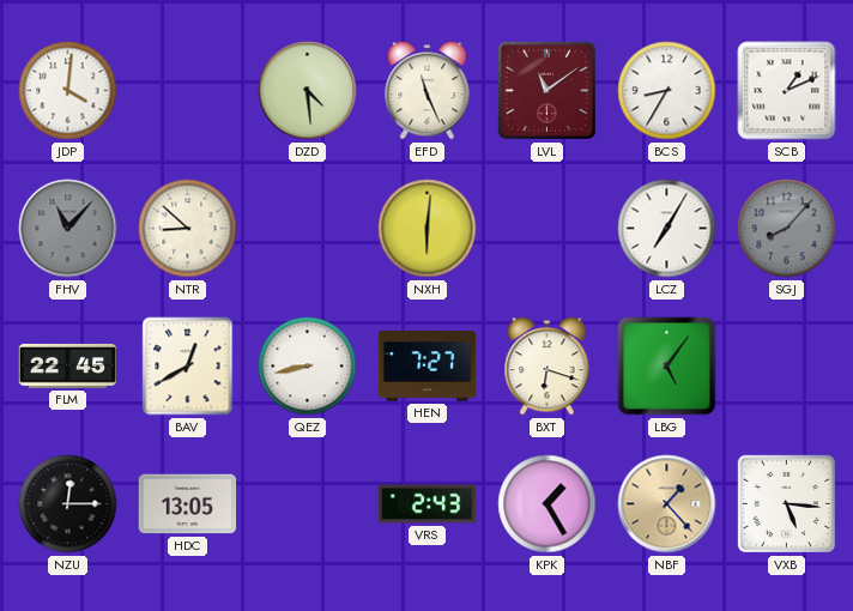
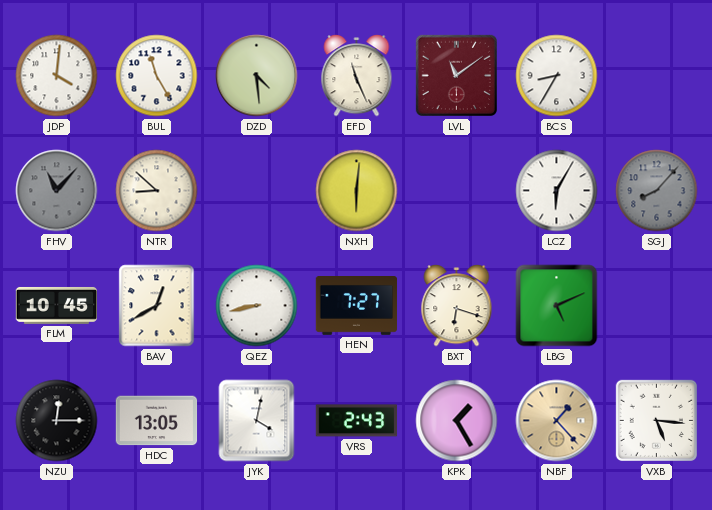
BUL: none -> 11:25 (157, 76)
SCB: 1:11 -> none (787, 91)
LCZ: 7:05 -> 6:05 (557, 191)
FLM: 22:45 -> 10:45 (57, 305)
LBG: 5:06 -> 5:11 (557, 306)
JYK: none -> 4:02 (257, 421)
